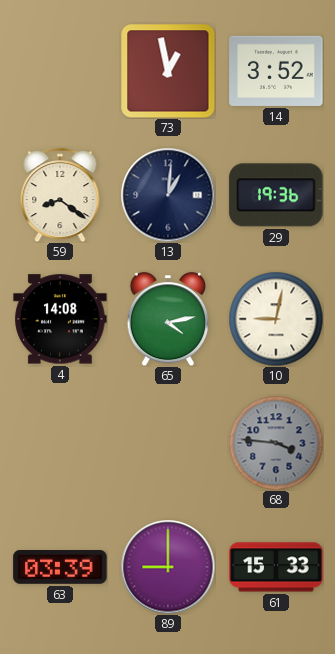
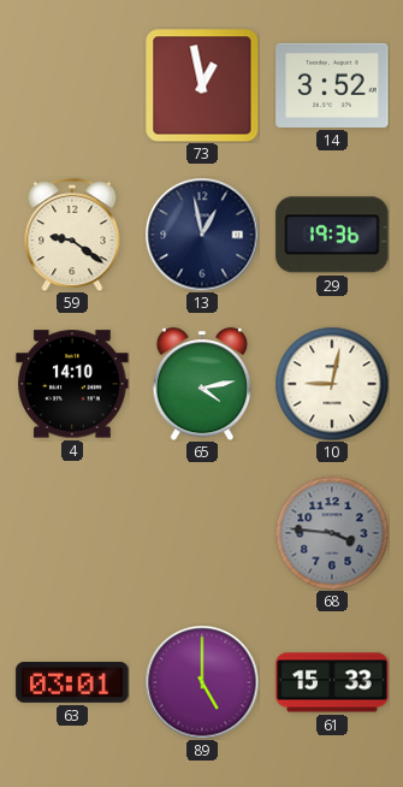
59: 8:21 -> 9:21 (72, 235)
13: 1:01 -> 12:58 (202, 235)
4: 14:08 -> 14:10 (72, 384)
63: 03:39 -> 03:01 (72, 684)
89: 9:00 -> 5:00 (202, 682)
